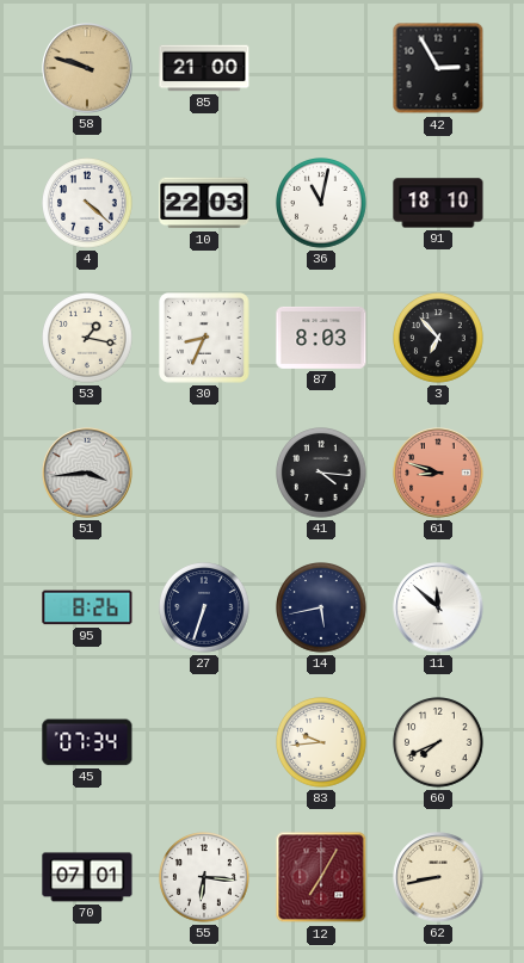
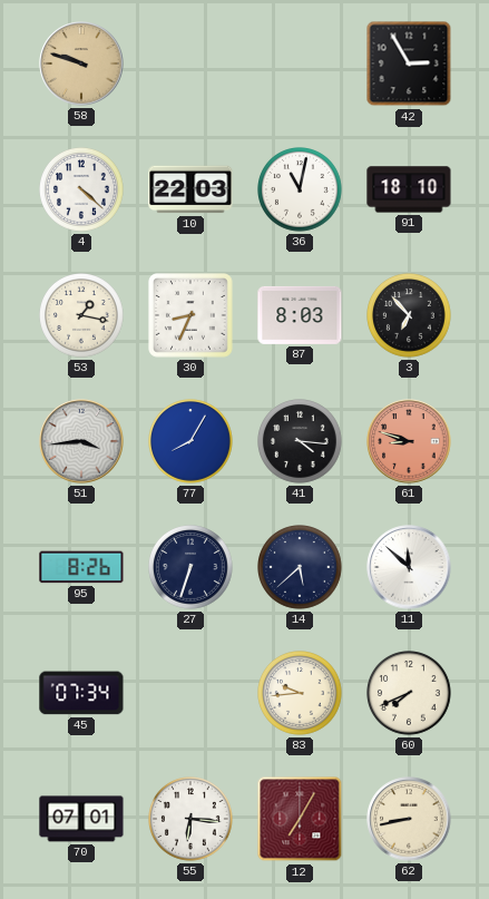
85: 21:00 -> none (204, 68)
77: none -> 8:05 (192, 442)
14: 5:43 -> 5:38 (301, 568)
